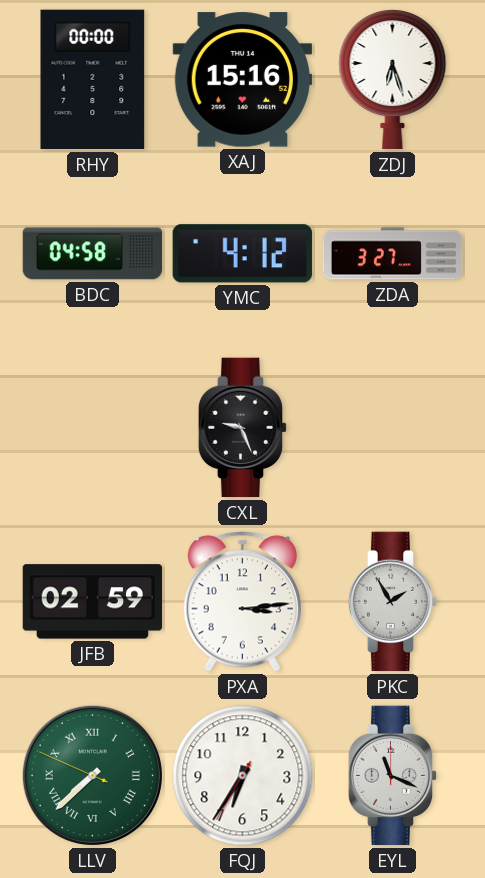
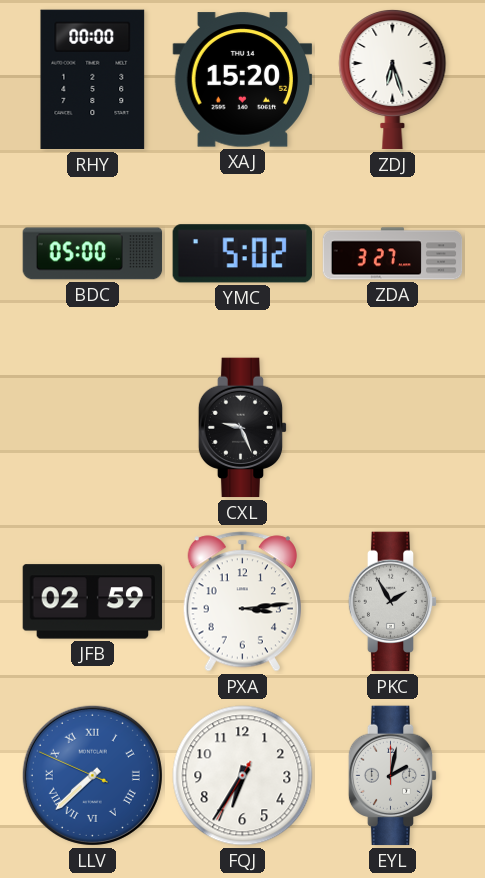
XAJ: 15:16 -> 15:20 (243, 80)
BDC: 04:58 -> 05:00 (93, 254)
YMC: 4:12 -> 5:02 (242, 254)
LLV dial: green -> blue (92, 775)
EYL: 11:19 -> 2:02 (393, 776)
